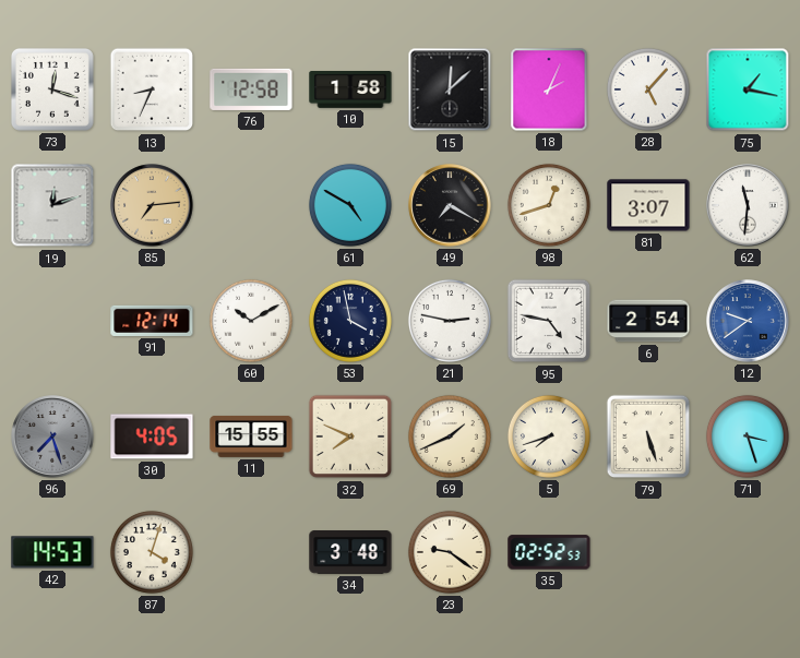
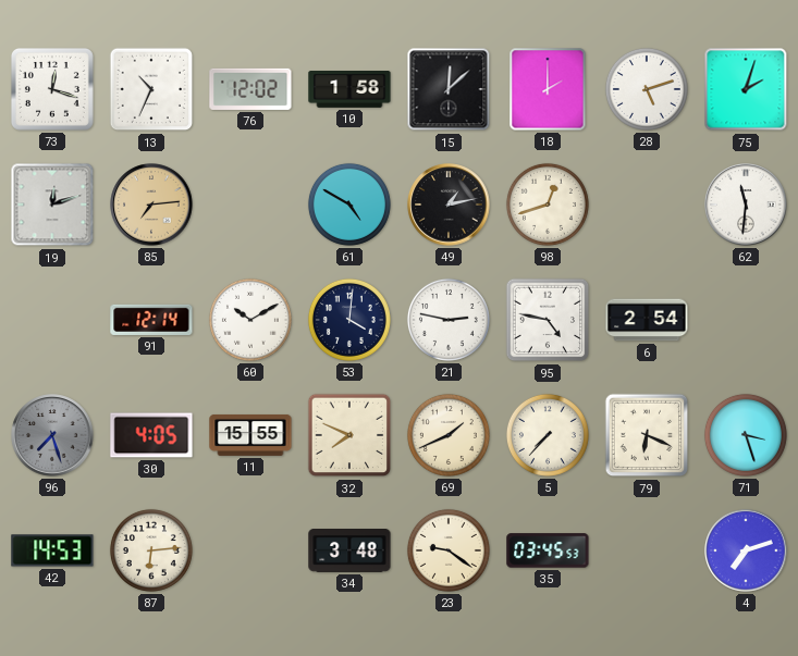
13: 8:34 -> 10:34 (151, 89)
76: 12:58 -> 12:02 (250, 89)
18: 2:04 -> 2:00 (548, 89)
28: 5:07 -> 5:12 (647, 89)
75: 1:17 -> 2:03 (746, 89)
49: 7:20 -> 1:13 (449, 205)
81: 3:07 -> none (648, 205)
53: 3:58 -> 4:01 (349, 320)
12: 9:39 -> none (748, 321)
5: 7:42 -> 7:37 (548, 435)
79: 5:27 -> 6:19 (647, 435)
87: 4:03 -> 6:14 (151, 550)
35: 02:52 -> 03:45 (548, 550)
4: none -> 7:12 (746, 550)
